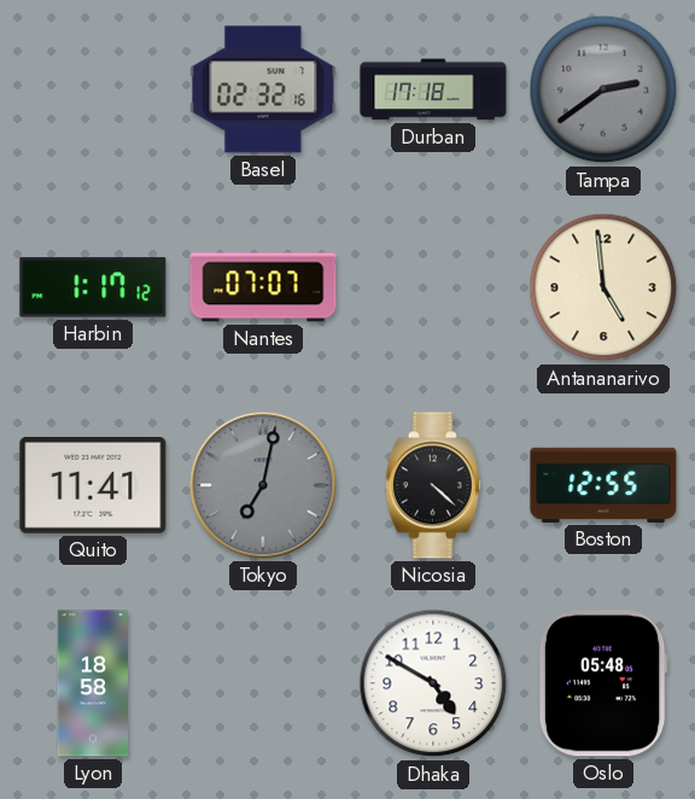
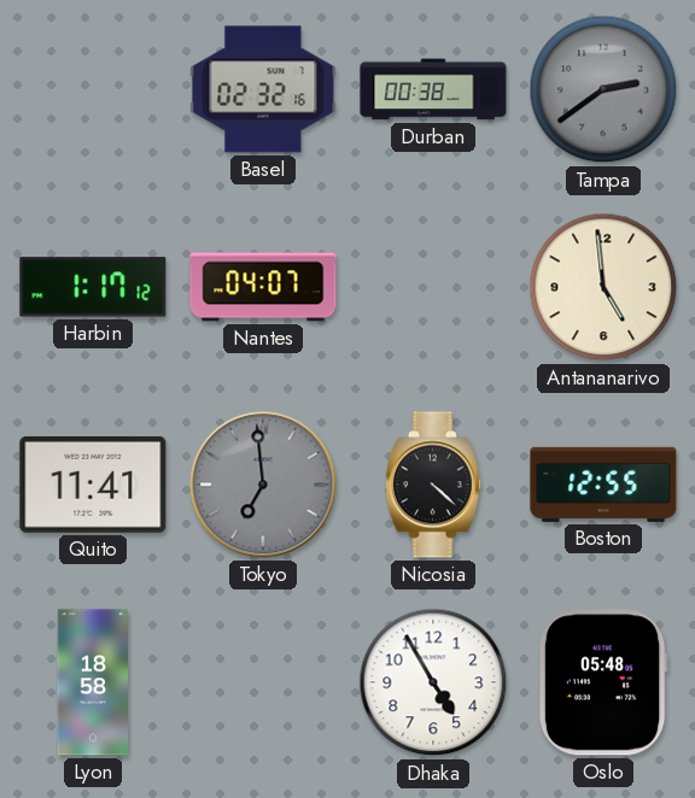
Durban: 17:18 -> 00:38 (433, 89)
Nantes: 07:07 -> 04:07 (263, 287)
Tokyo: 7:02 -> 6:59 (263, 485)
Dhaka: 4:50 -> 4:55 (433, 682)
